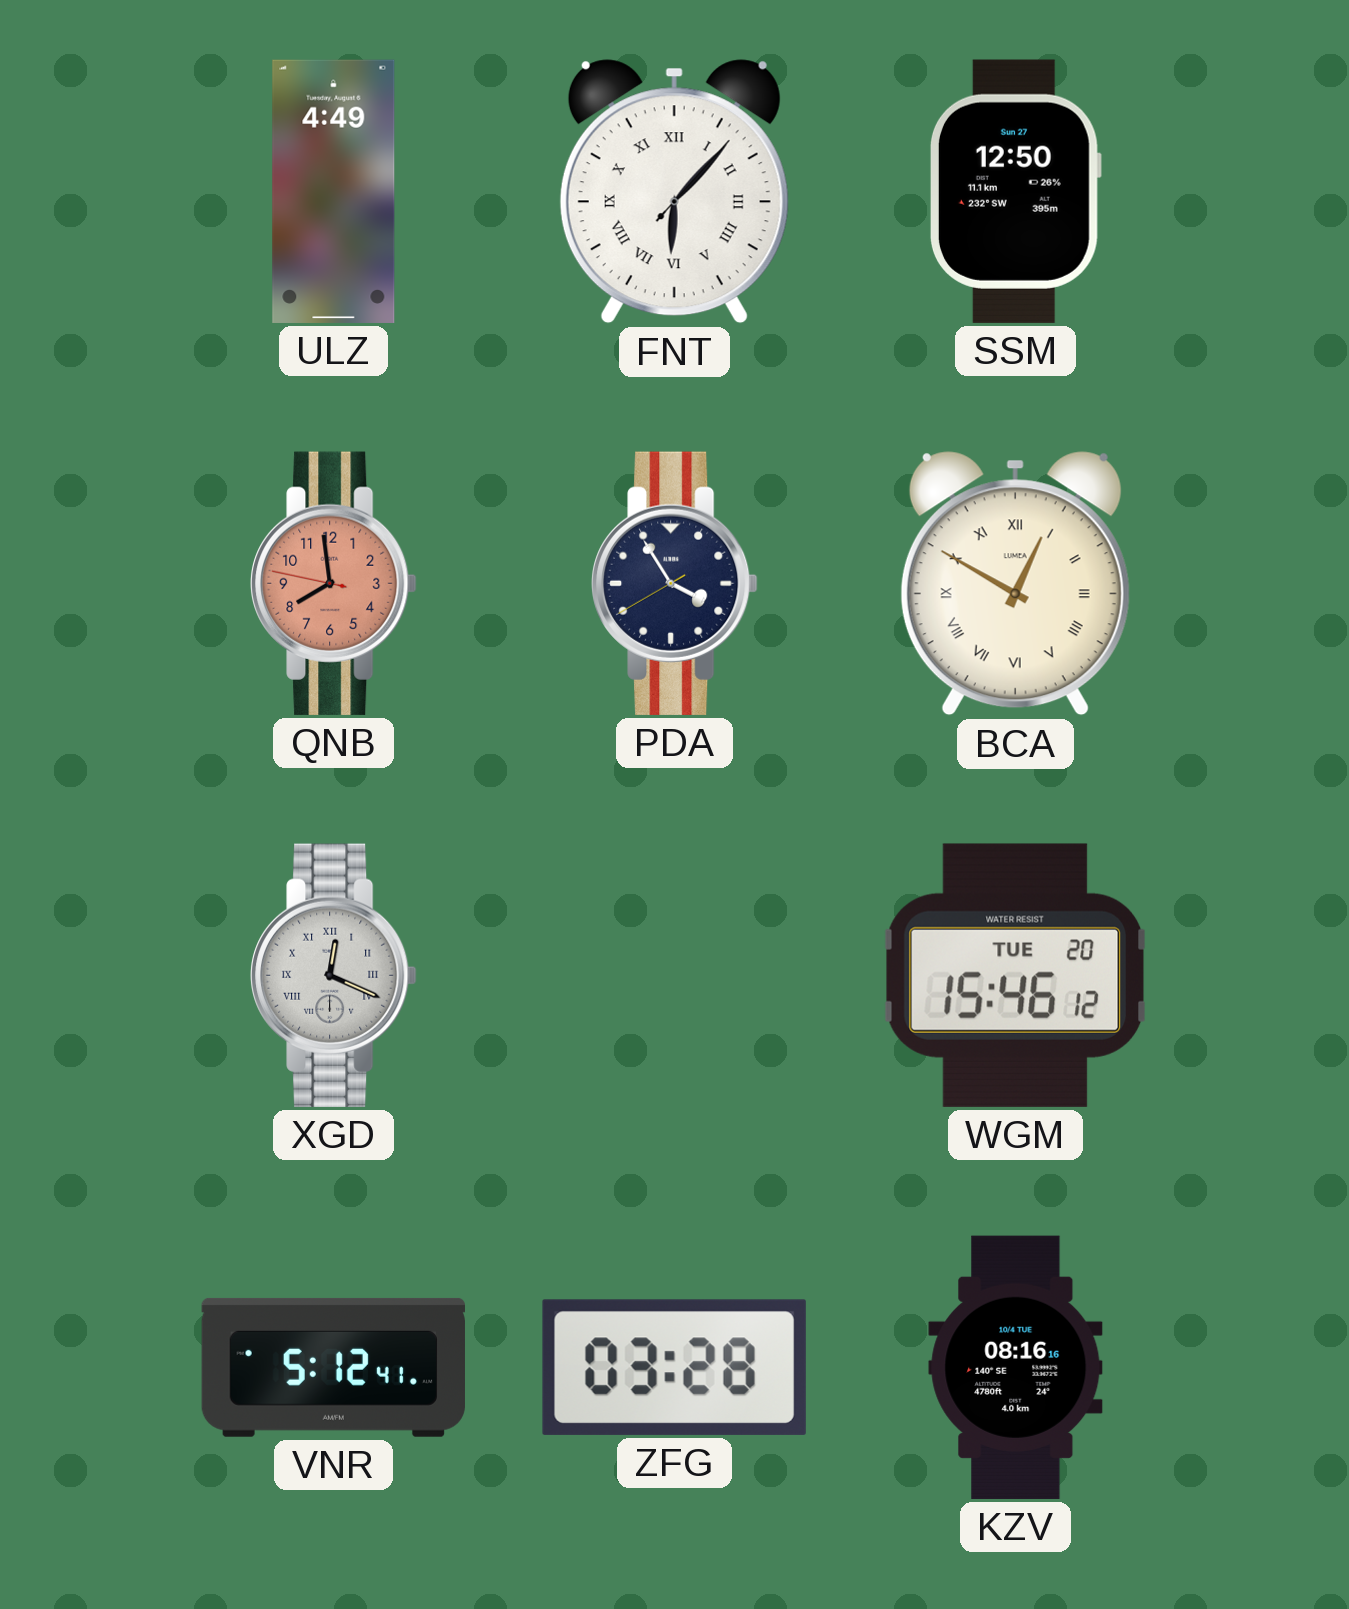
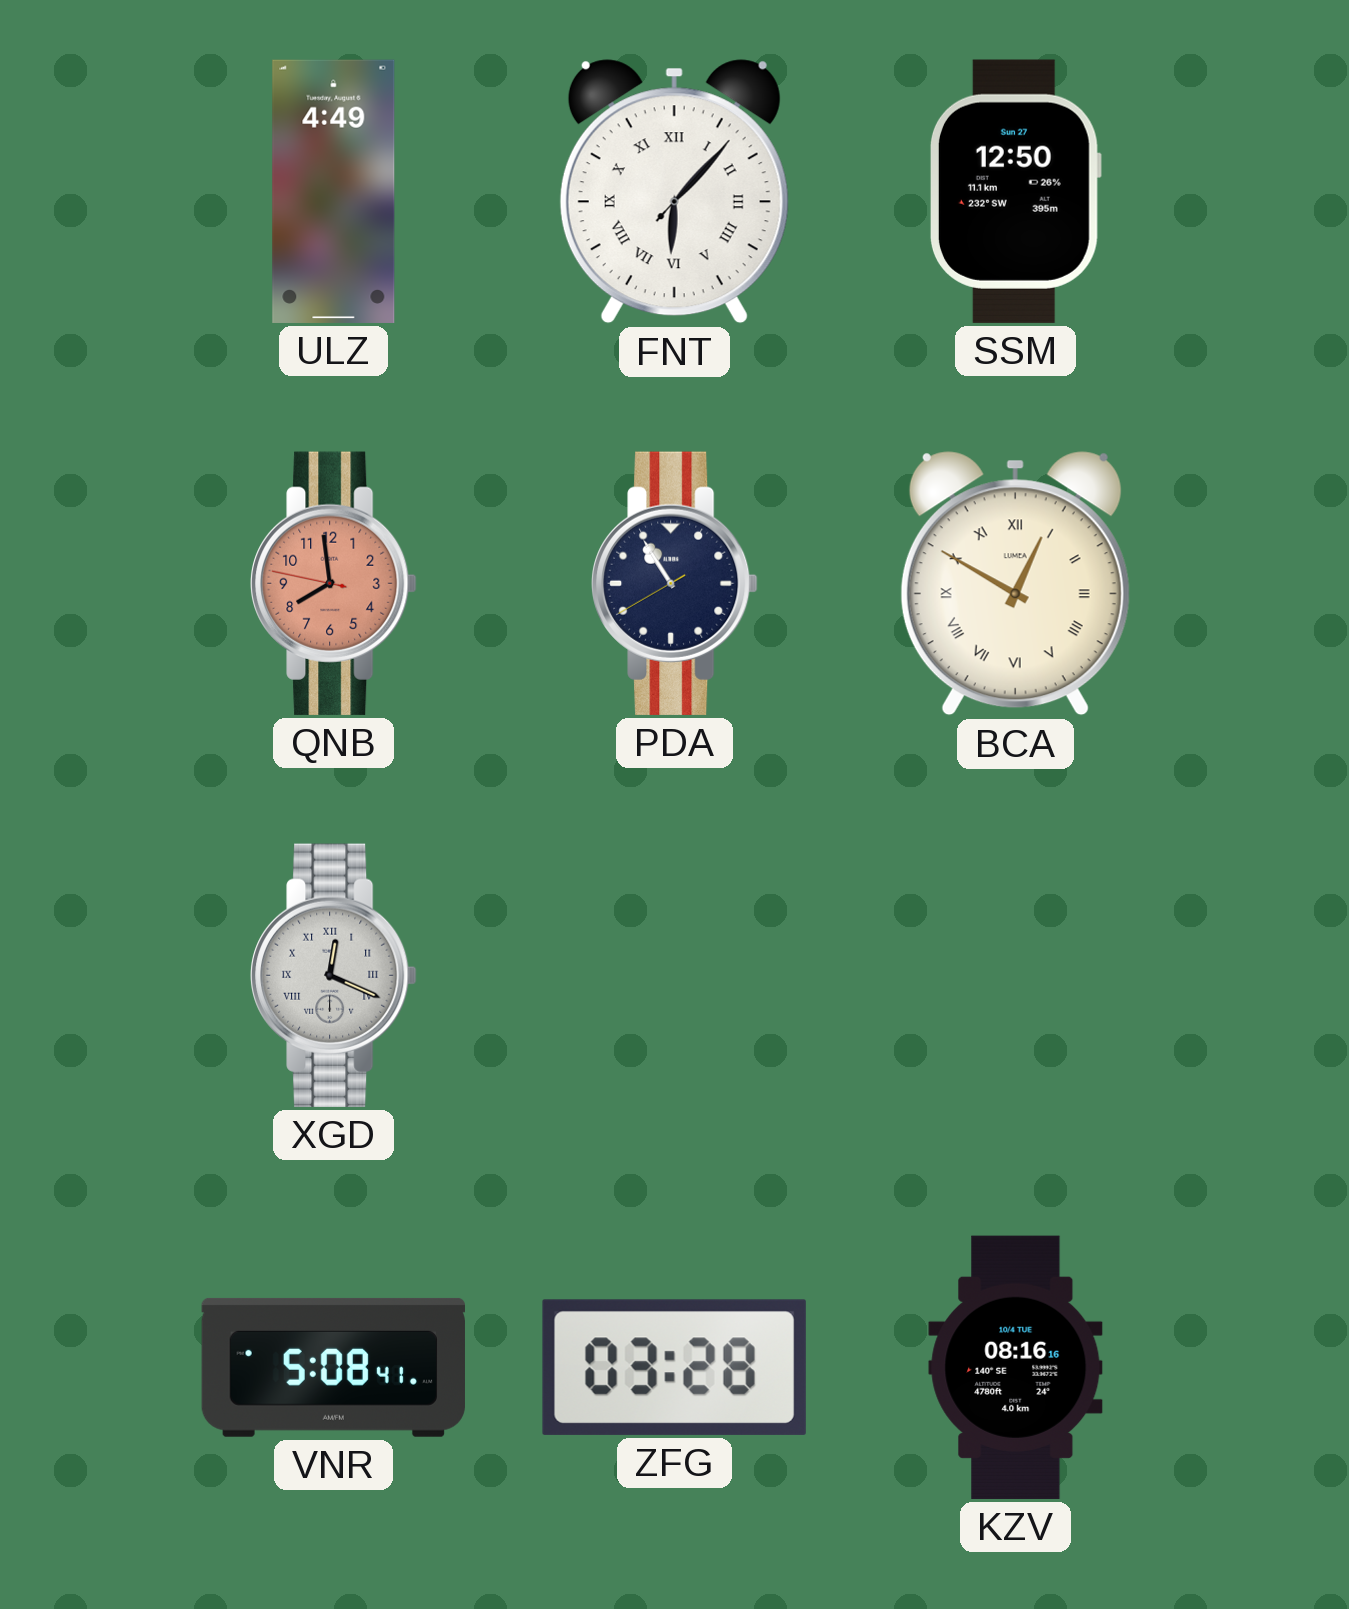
PDA: 3:54 -> 10:54 (675, 583)
WGM: 15:46 -> none (1015, 975)
VNR: 5:12 -> 5:08 (333, 1367)
